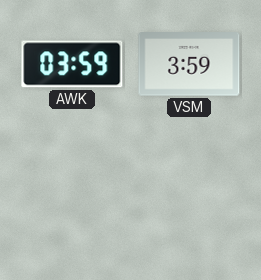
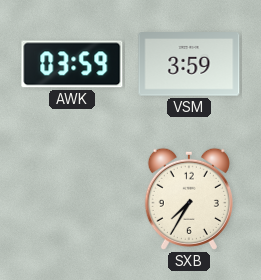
SXB: none -> 7:35 (189, 199)
